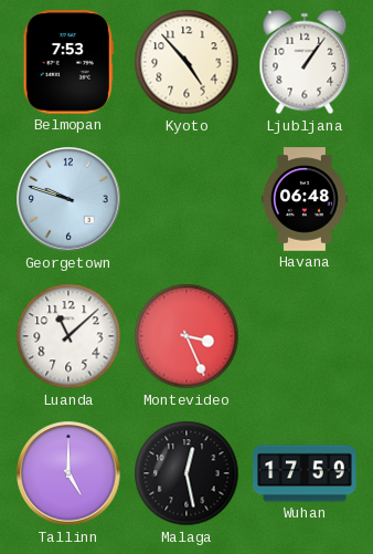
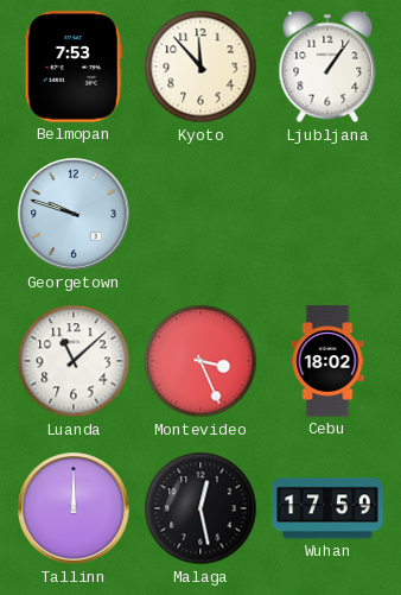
Kyoto: 4:53 -> 11:53 (200, 67)
Havana: 06:48 -> none (306, 199)
Cebu: none -> 18:02 (327, 361)
Tallinn: 5:00 -> 12:00 (74, 508)
